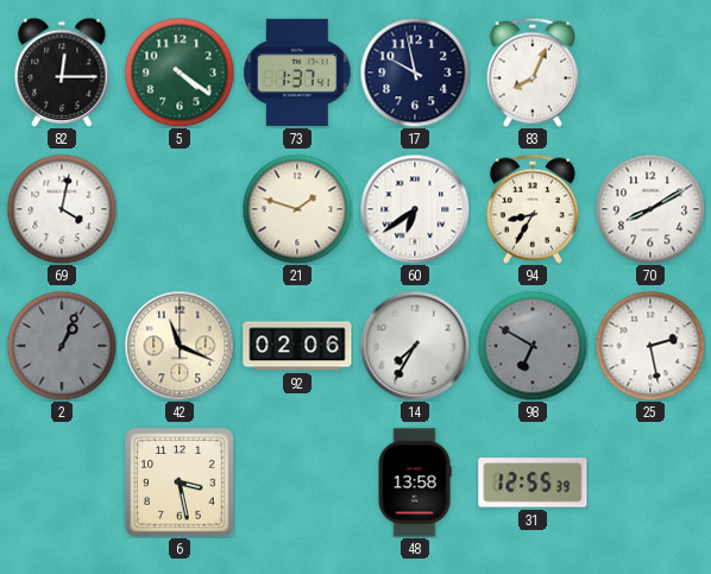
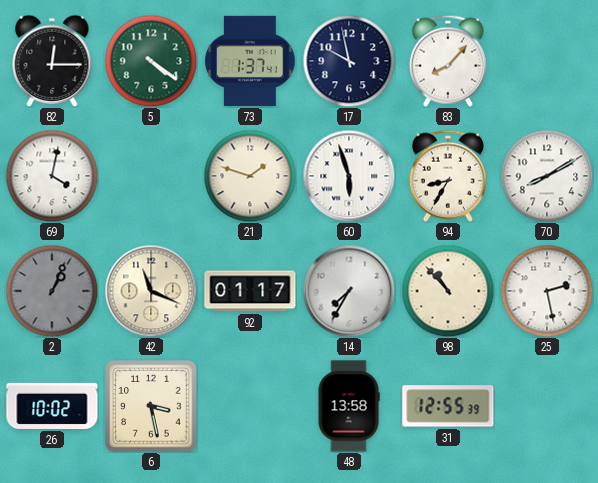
83: 8:04 -> 8:07 (448, 61)
60: 6:39 -> 5:57 (349, 176)
92: 02:06 -> 01:17 (250, 291)
98: 6:50 -> 10:53 (448, 291)
98 dial: grey -> cream (448, 291)
26: none -> 10:02 (52, 406)
